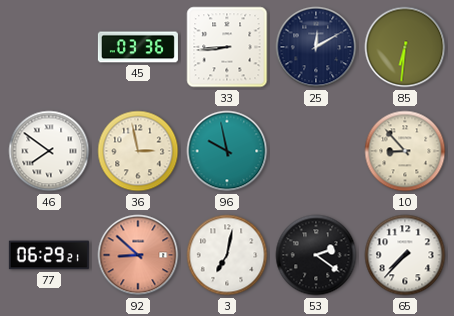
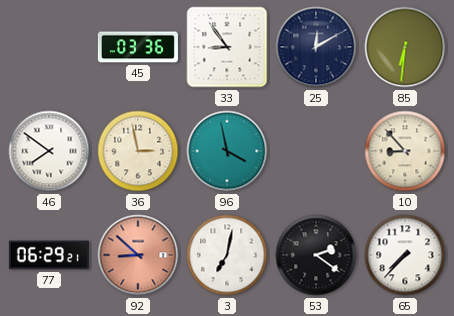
33: 8:44 -> 8:54 (227, 47)
96: 9:58 -> 3:58 (227, 151)
